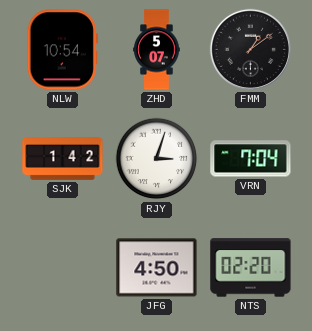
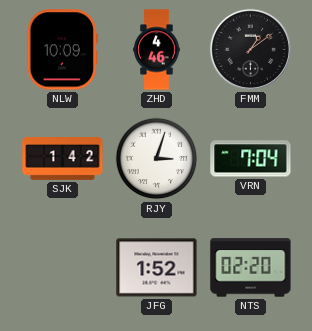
NLW: 10:54 -> 10:09 (62, 50)
ZHD: 5:07 -> 4:46 (157, 50)
JFG: 4:50 -> 1:52 (157, 268)
